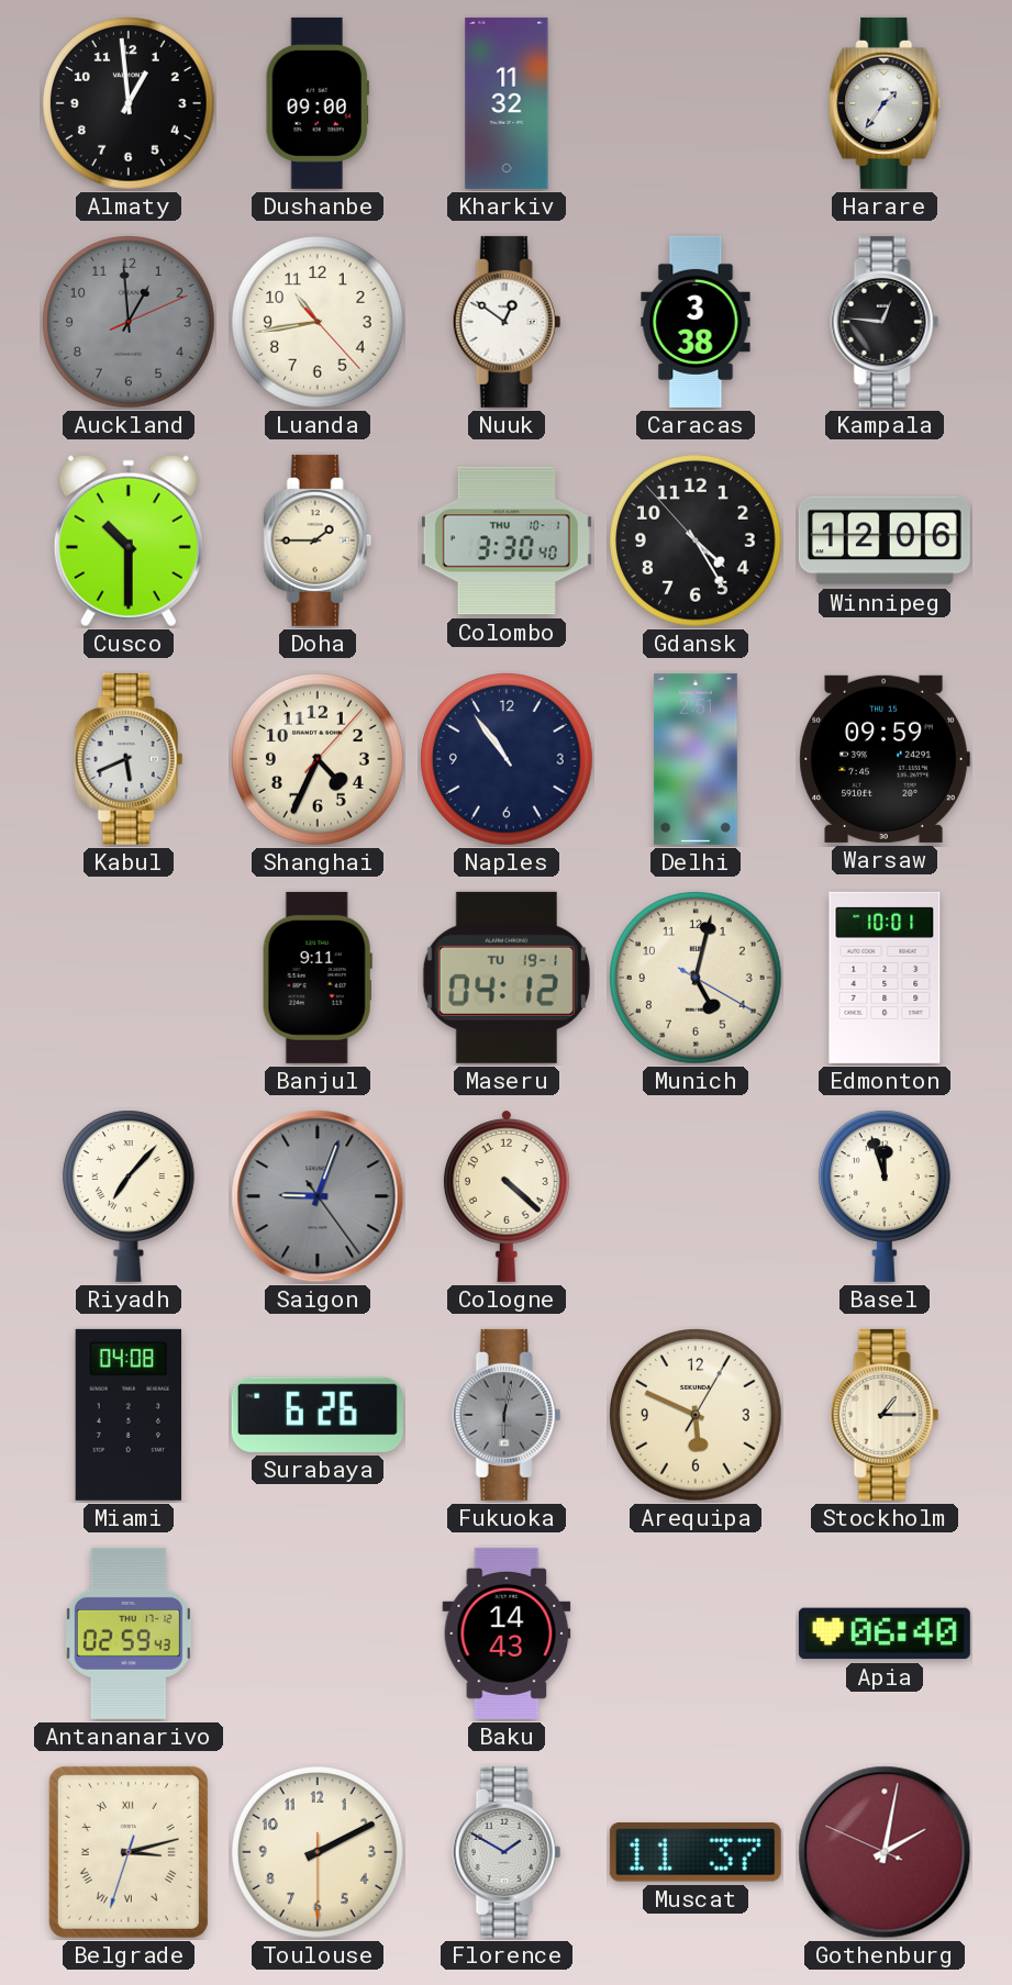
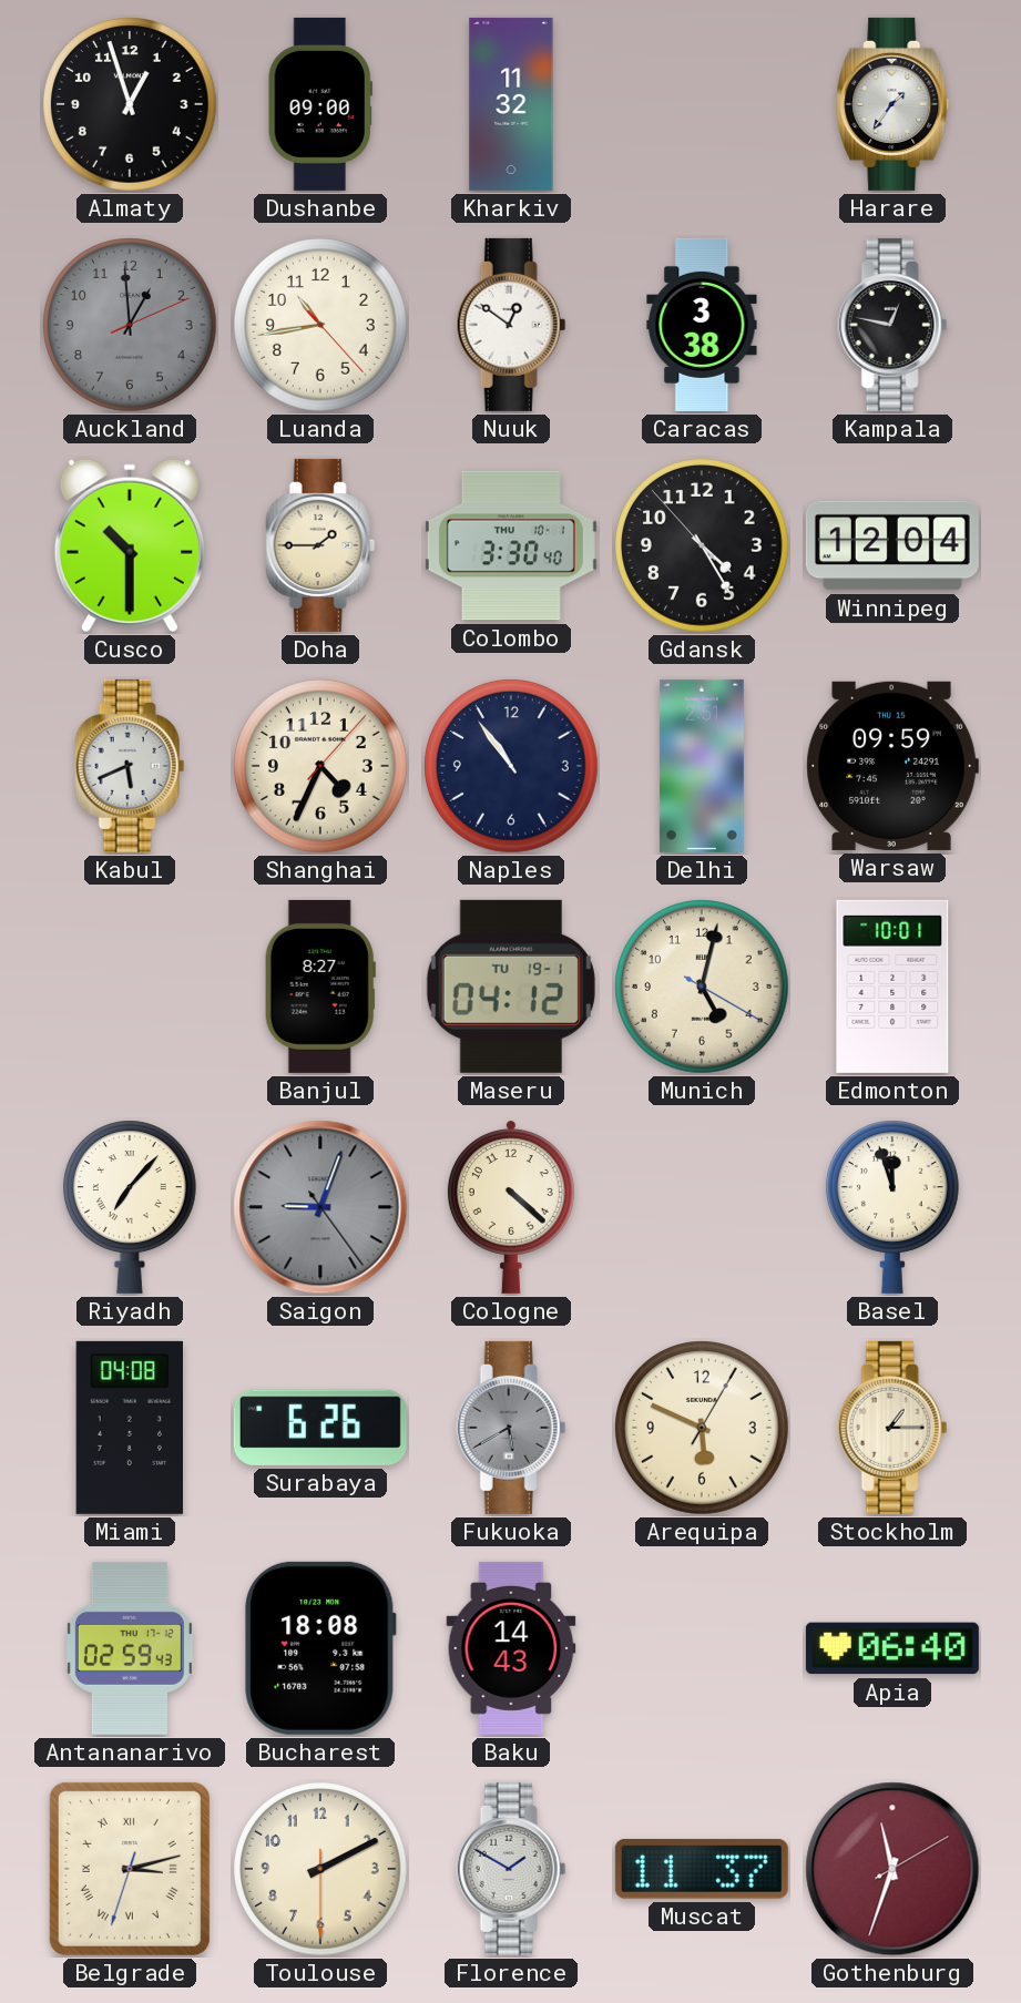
Almaty: 12:59 -> 12:57 (131, 105)
Kampala: 12:46 -> 12:47 (892, 325)
Winnipeg: 12:06 -> 12:04 (892, 545)
Banjul: 9:11 -> 8:27 (320, 987)
Fukuoka: 6:02 -> 5:40 (511, 1428)
Bucharest: none -> 18:08 (320, 1648)
Gothenburg: 2:01 -> 11:33 (892, 1869)
